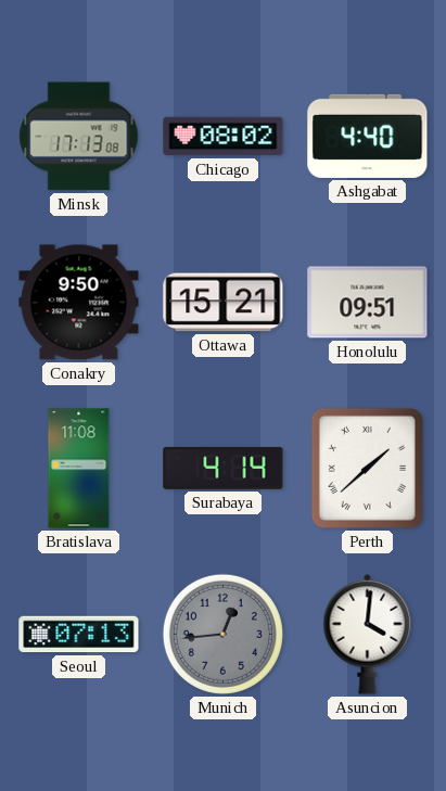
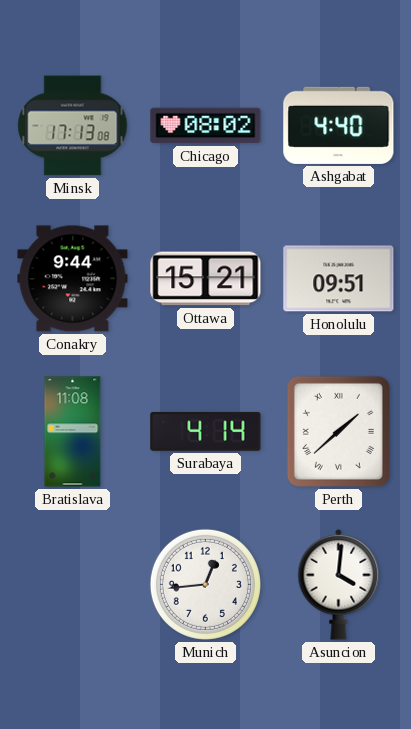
Conakry: 9:50 -> 9:44 (73, 279)
Seoul: 07:13 -> none (79, 635)
Munich dial: grey -> white (205, 584)
